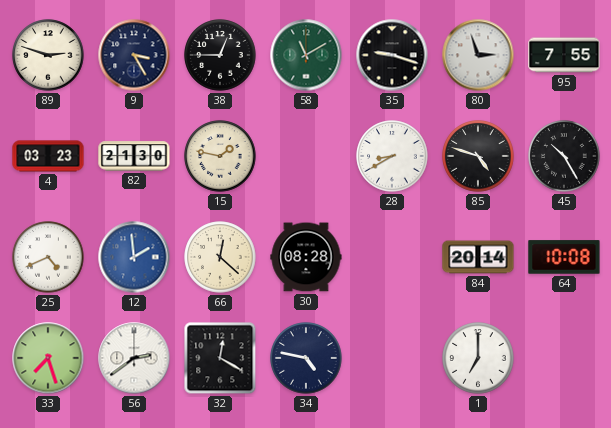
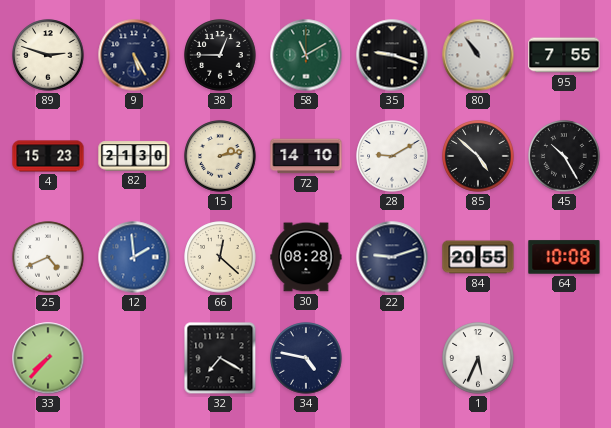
9: 3:25 -> 5:25 (134, 55)
80: 2:57 -> 10:54 (478, 55)
4: 03:23 -> 15:23 (48, 156)
15: 1:47 -> 2:13 (220, 156)
72: none -> 14:10 (306, 156)
28: 8:40 -> 9:10 (392, 156)
85: 4:48 -> 4:52 (478, 156)
22: none -> 9:12 (392, 257)
84: 20:14 -> 20:55 (478, 257)
33: 7:27 -> 7:37 (48, 358)
56: 2:39 -> none (134, 358)
32: 12:20 -> 7:20 (220, 358)
1: 7:00 -> 5:34 (478, 358)
